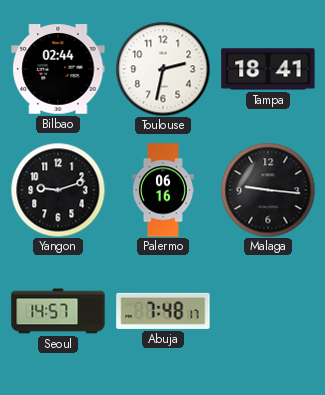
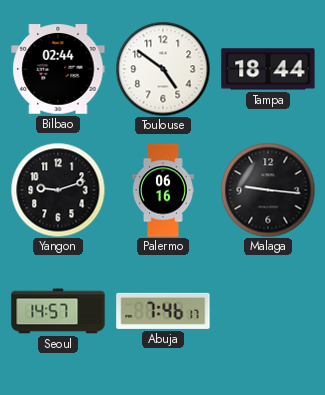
Toulouse: 2:32 -> 4:51 (163, 69)
Tampa: 18:41 -> 18:44 (268, 69)
Abuja: 7:48 -> 7:46 (163, 311)
